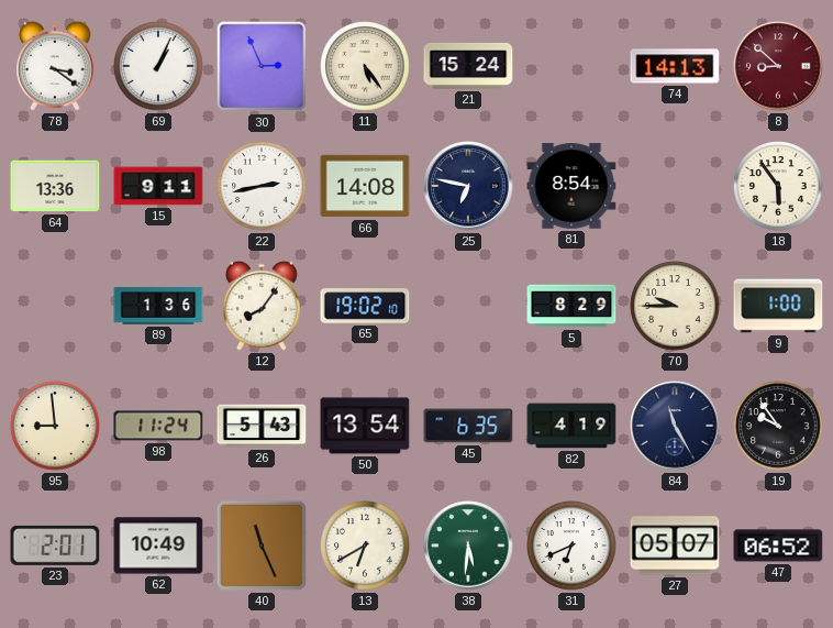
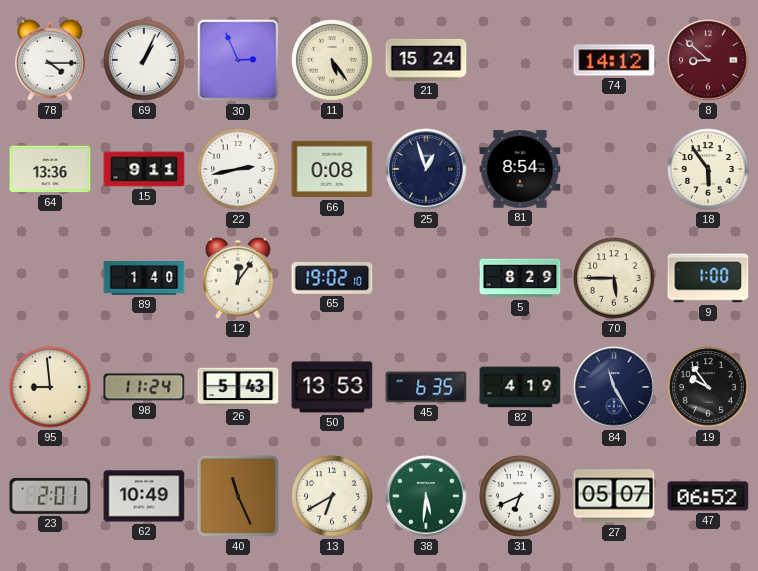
78: 3:21 -> 4:15 (50, 60)
74: 14:13 -> 14:12 (614, 60)
66: 14:08 -> 0:08 (332, 169)
25: 6:47 -> 12:57 (426, 169)
89: 1:36 -> 1:40 (144, 278)
12: 8:06 -> 12:06 (238, 278)
70: 9:45 -> 5:45 (614, 278)
50: 13:54 -> 13:53 (332, 387)
